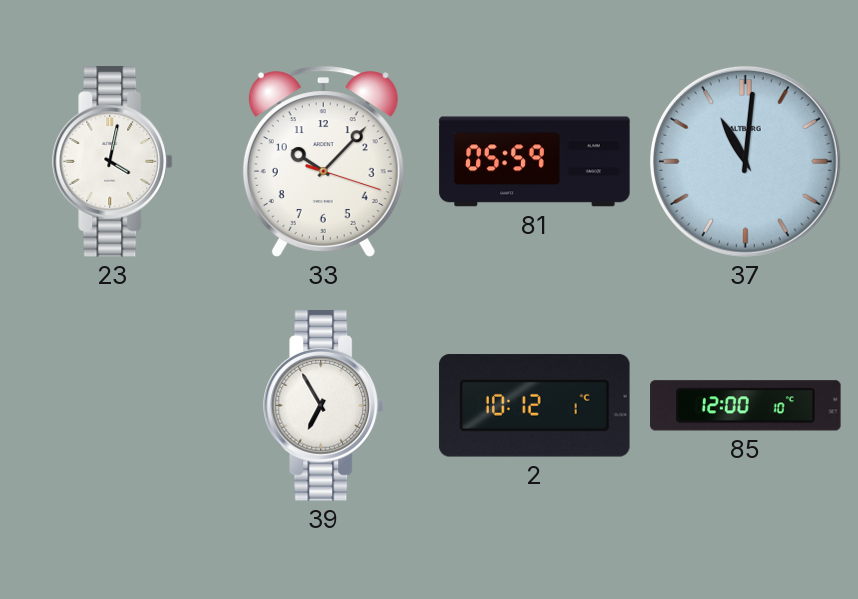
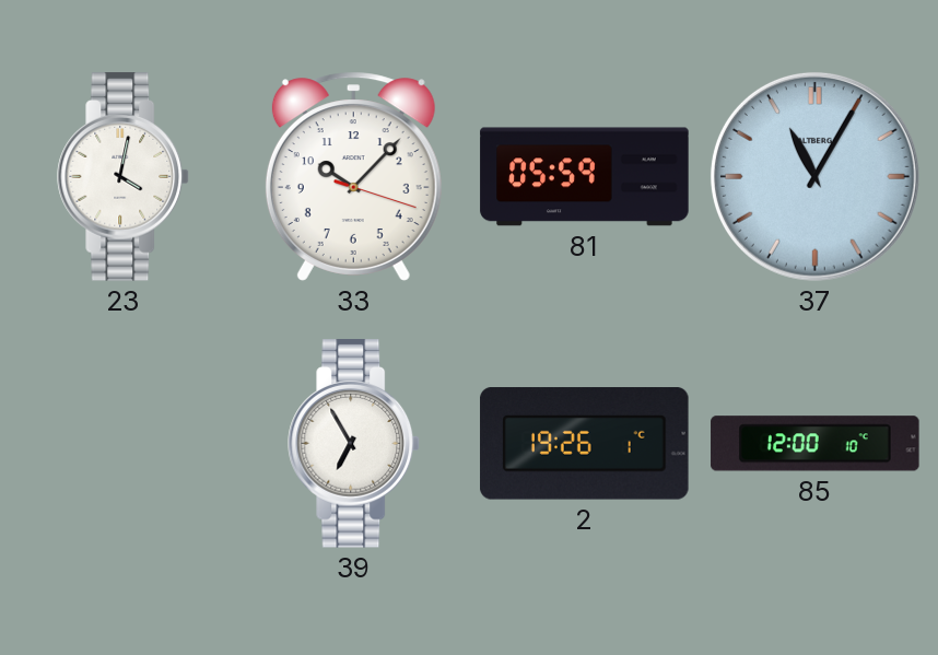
37: 11:01 -> 11:05 (814, 176)
2: 10:12 -> 19:26 (585, 444)
